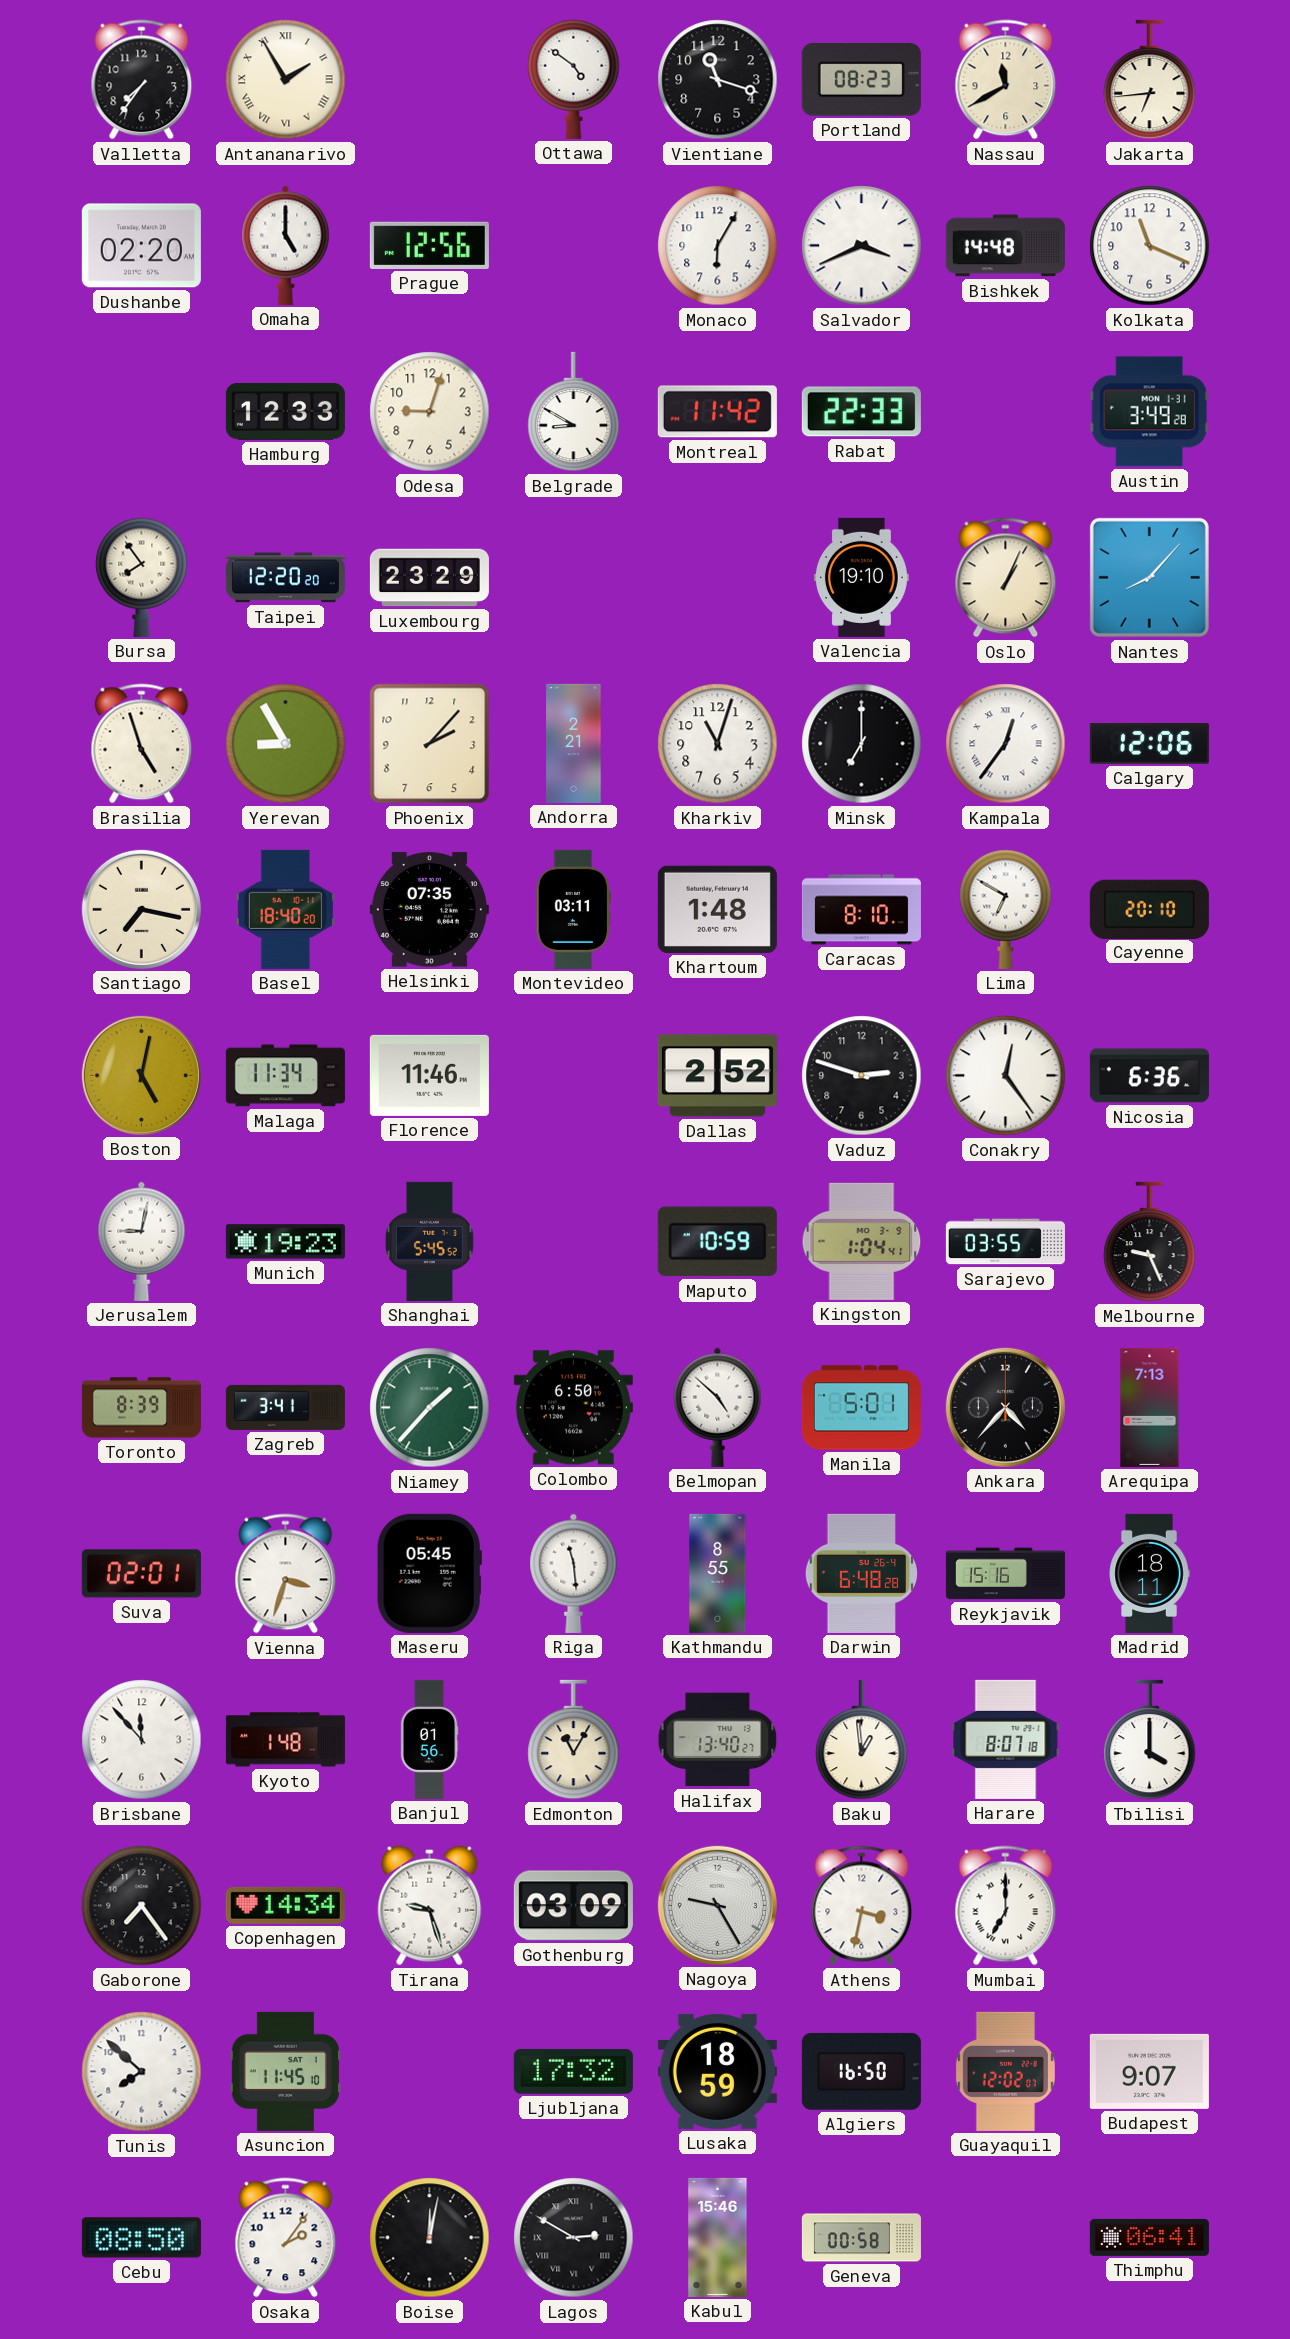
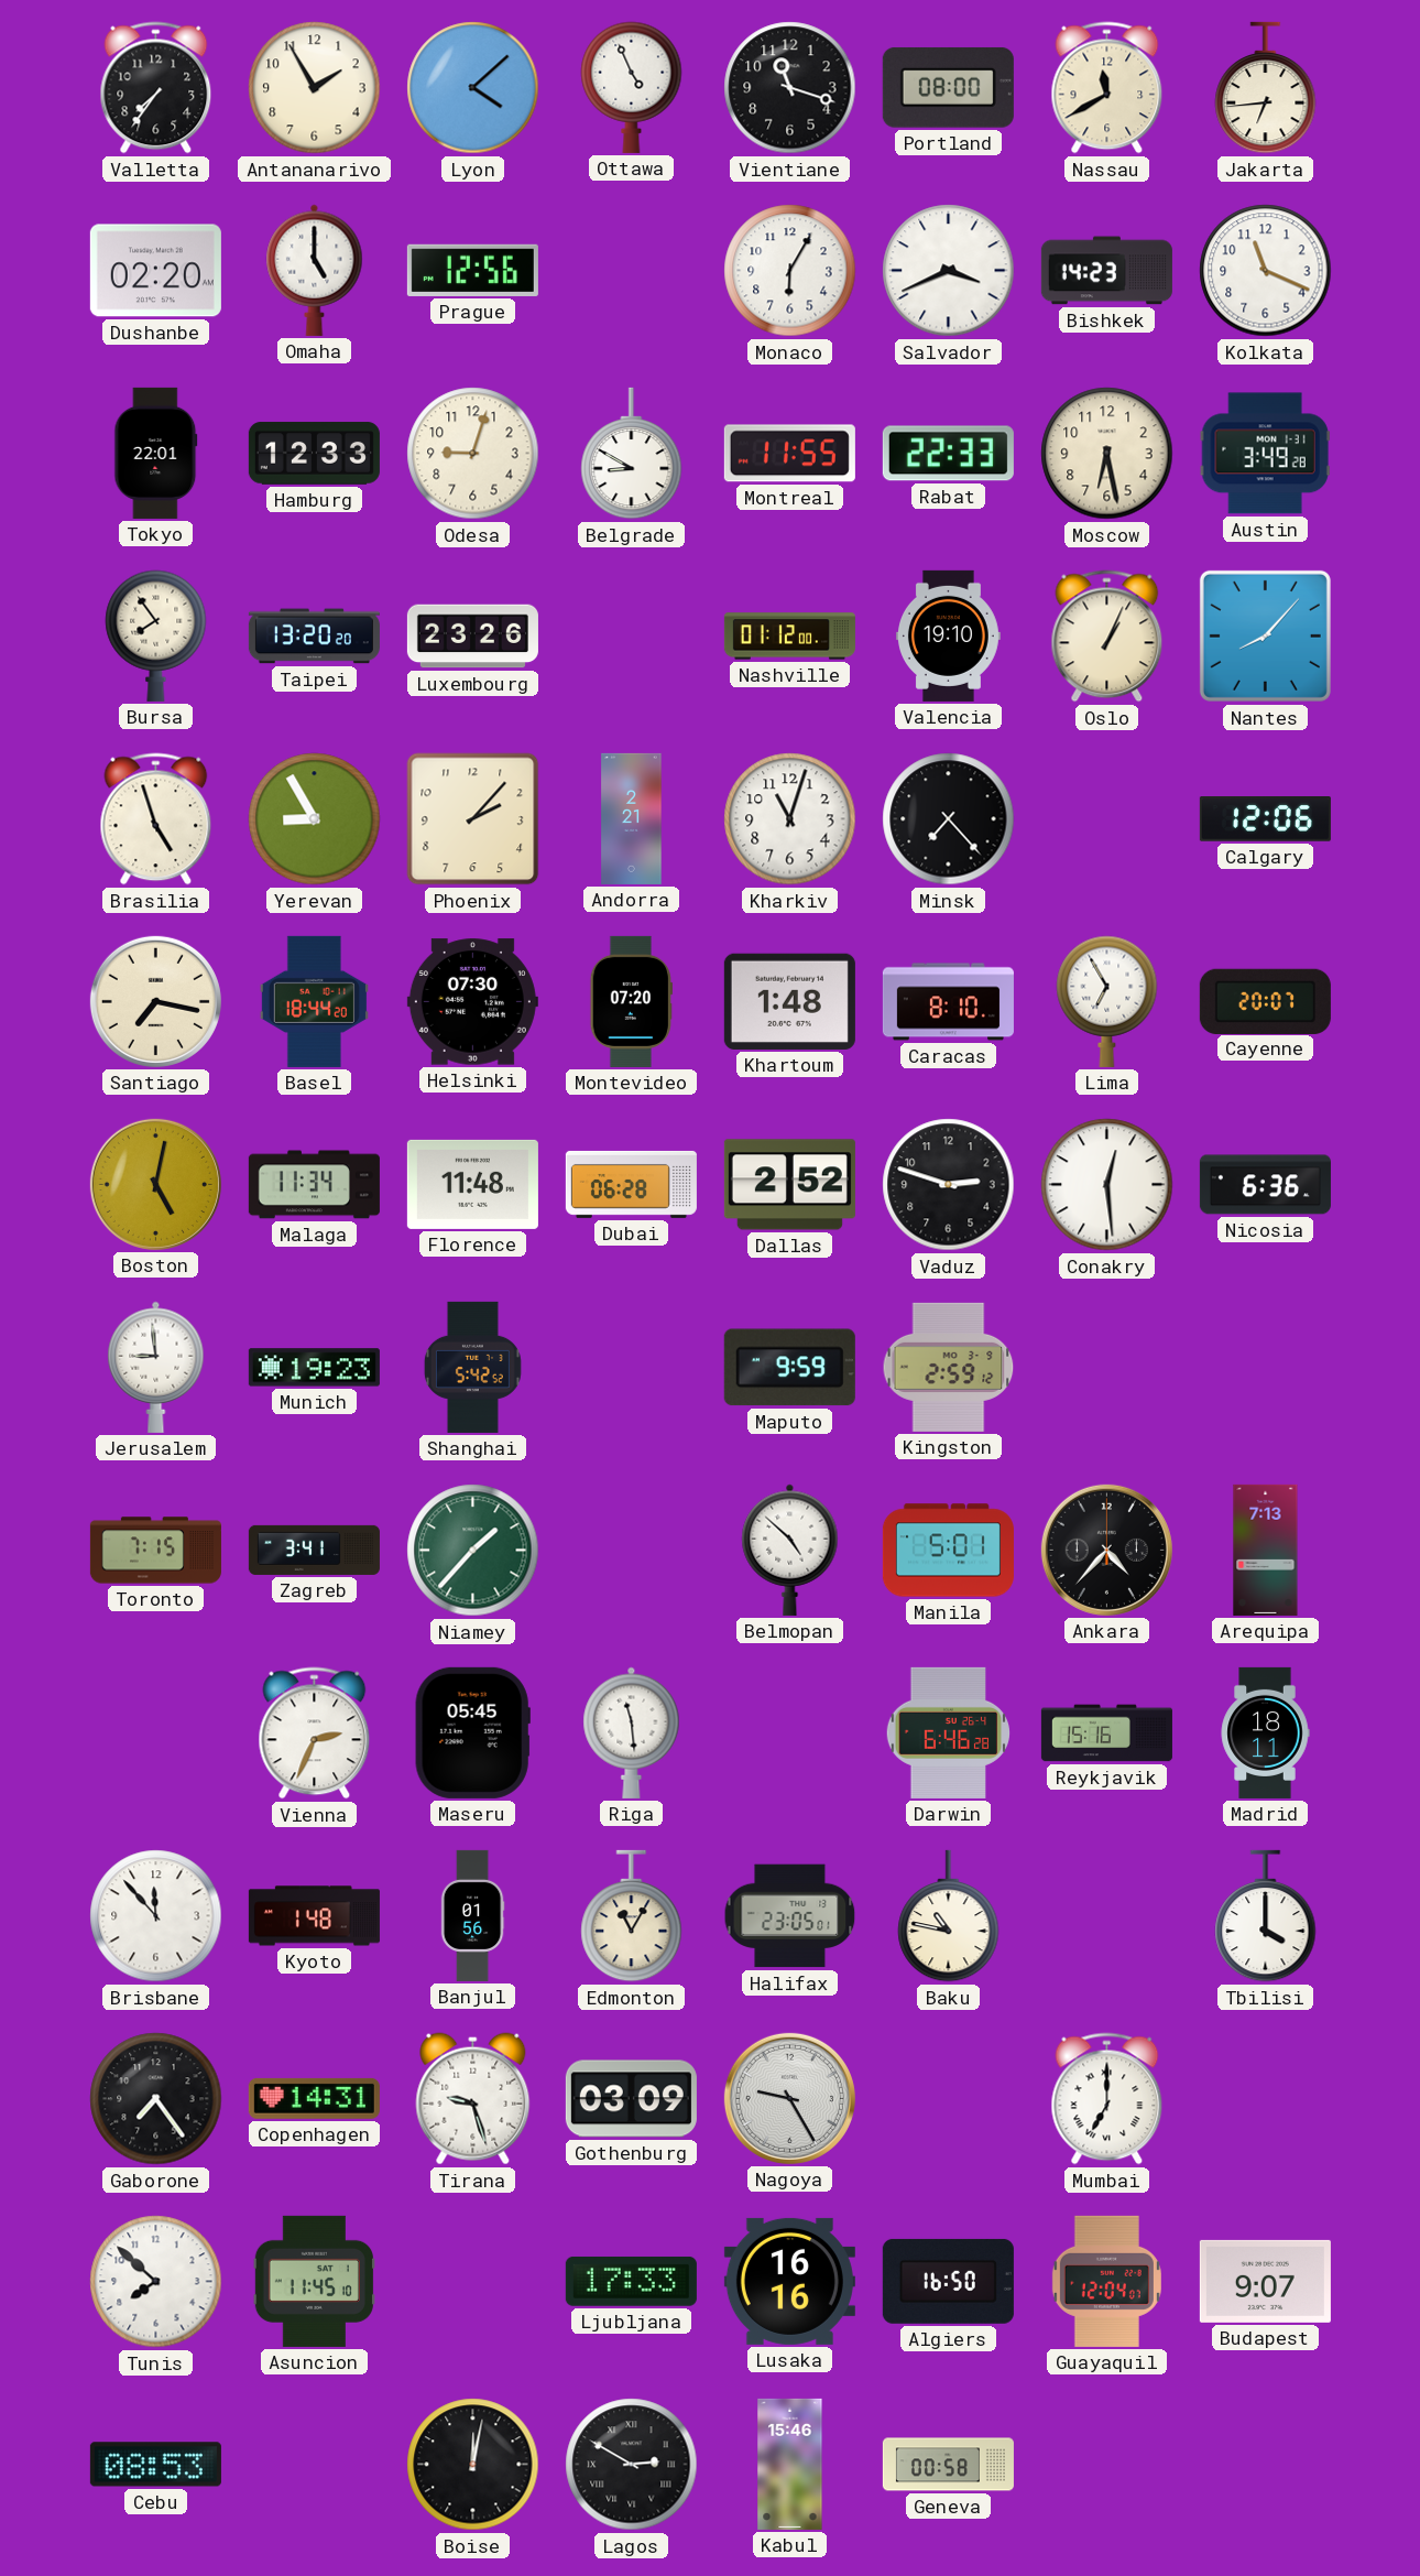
Antananarivo numerals: Roman -> Arabic (315, 88)
Lyon: none -> 4:08 (473, 88)
Ottawa: 4:51 -> 4:56 (632, 87)
Portland: 08:23 -> 08:00 (948, 87)
Bishkek: 14:48 -> 14:23 (1106, 271)
Tokyo: none -> 22:01 (156, 453)
Montreal: 11:42 -> 11:55 (789, 454)
Moscow: none -> 6:28 (1107, 454)
Taipei: 12:20 -> 13:20 (314, 637)
Luxembourg: 23:29 -> 23:26 (472, 637)
Nashville: none -> 01:12 (789, 637)
Minsk: 7:00 -> 7:23 (949, 819)
Kampala: 12:36 -> none (1006, 744)
Basel: 18:40 -> 18:44 (314, 1001)
Helsinki: 07:35 -> 07:30 (472, 1002)
Montevideo: 03:11 -> 07:20 (631, 1001)
Lima: 6:50 -> 6:55 (1107, 1001)
Cayenne: 20:10 -> 20:07 (1265, 1001)
Florence: 11:46 -> 11:48 (472, 1184)
Dubai: none -> 06:28 (631, 1184)
Conakry: 12:24 -> 12:29 (1107, 1185)
Jerusalem: 9:02 -> 8:59 (156, 1367)
Shanghai: 5:45 -> 5:42 (472, 1367)
Maputo: 10:59 -> 9:59 (789, 1368)
Kingston: 1:04 -> 2:59 (949, 1367)
Sarajevo: 03:55 -> none (1005, 1242)
Melbourne: 9:26 -> none (1150, 1242)
Toronto: 8:39 -> 7:15 (155, 1551)
Colombo: 6:50 -> none (573, 1408)
Suva: 02:01 -> none (141, 1574)
Vienna: 3:33 -> 2:34 (315, 1733)
Kathmandu: 8:55 -> none (718, 1573)
Darwin: 6:48 -> 6:46 (948, 1732)
Halifax: 13:40 -> 23:05 (790, 1916)
Baku: 12:59 -> 10:47 (949, 1916)
Harare: 8:07 -> none (1006, 1739)
Copenhagen: 14:34 -> 14:31 (314, 2098)
Athens: 3:32 -> none (862, 1906)
Ljubljana: 17:32 -> 17:33 (631, 2281)
Lusaka: 18:59 -> 16:16 (789, 2281)
Guayaquil: 12:02 -> 12:04 (1106, 2281)
Cebu: 08:50 -> 08:53 (155, 2465)
Osaka: 2:06 -> none (286, 2238)
Thimphu: 06:41 -> none (1149, 2237)
